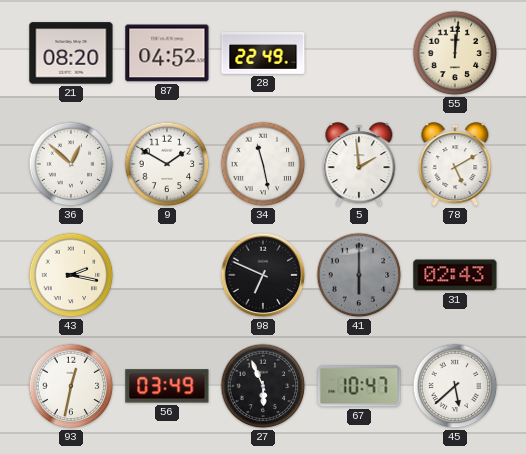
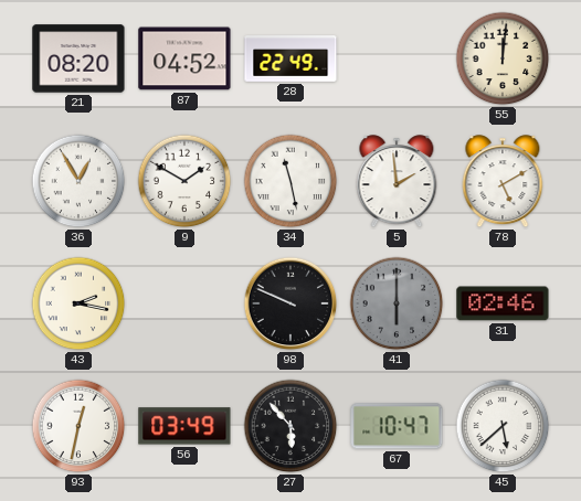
36: 12:52 -> 12:55 (78, 181)
98: 6:49 -> 9:49 (290, 303)
31: 02:43 -> 02:46 (503, 303)
27: 5:56 -> 5:53 (290, 426)
